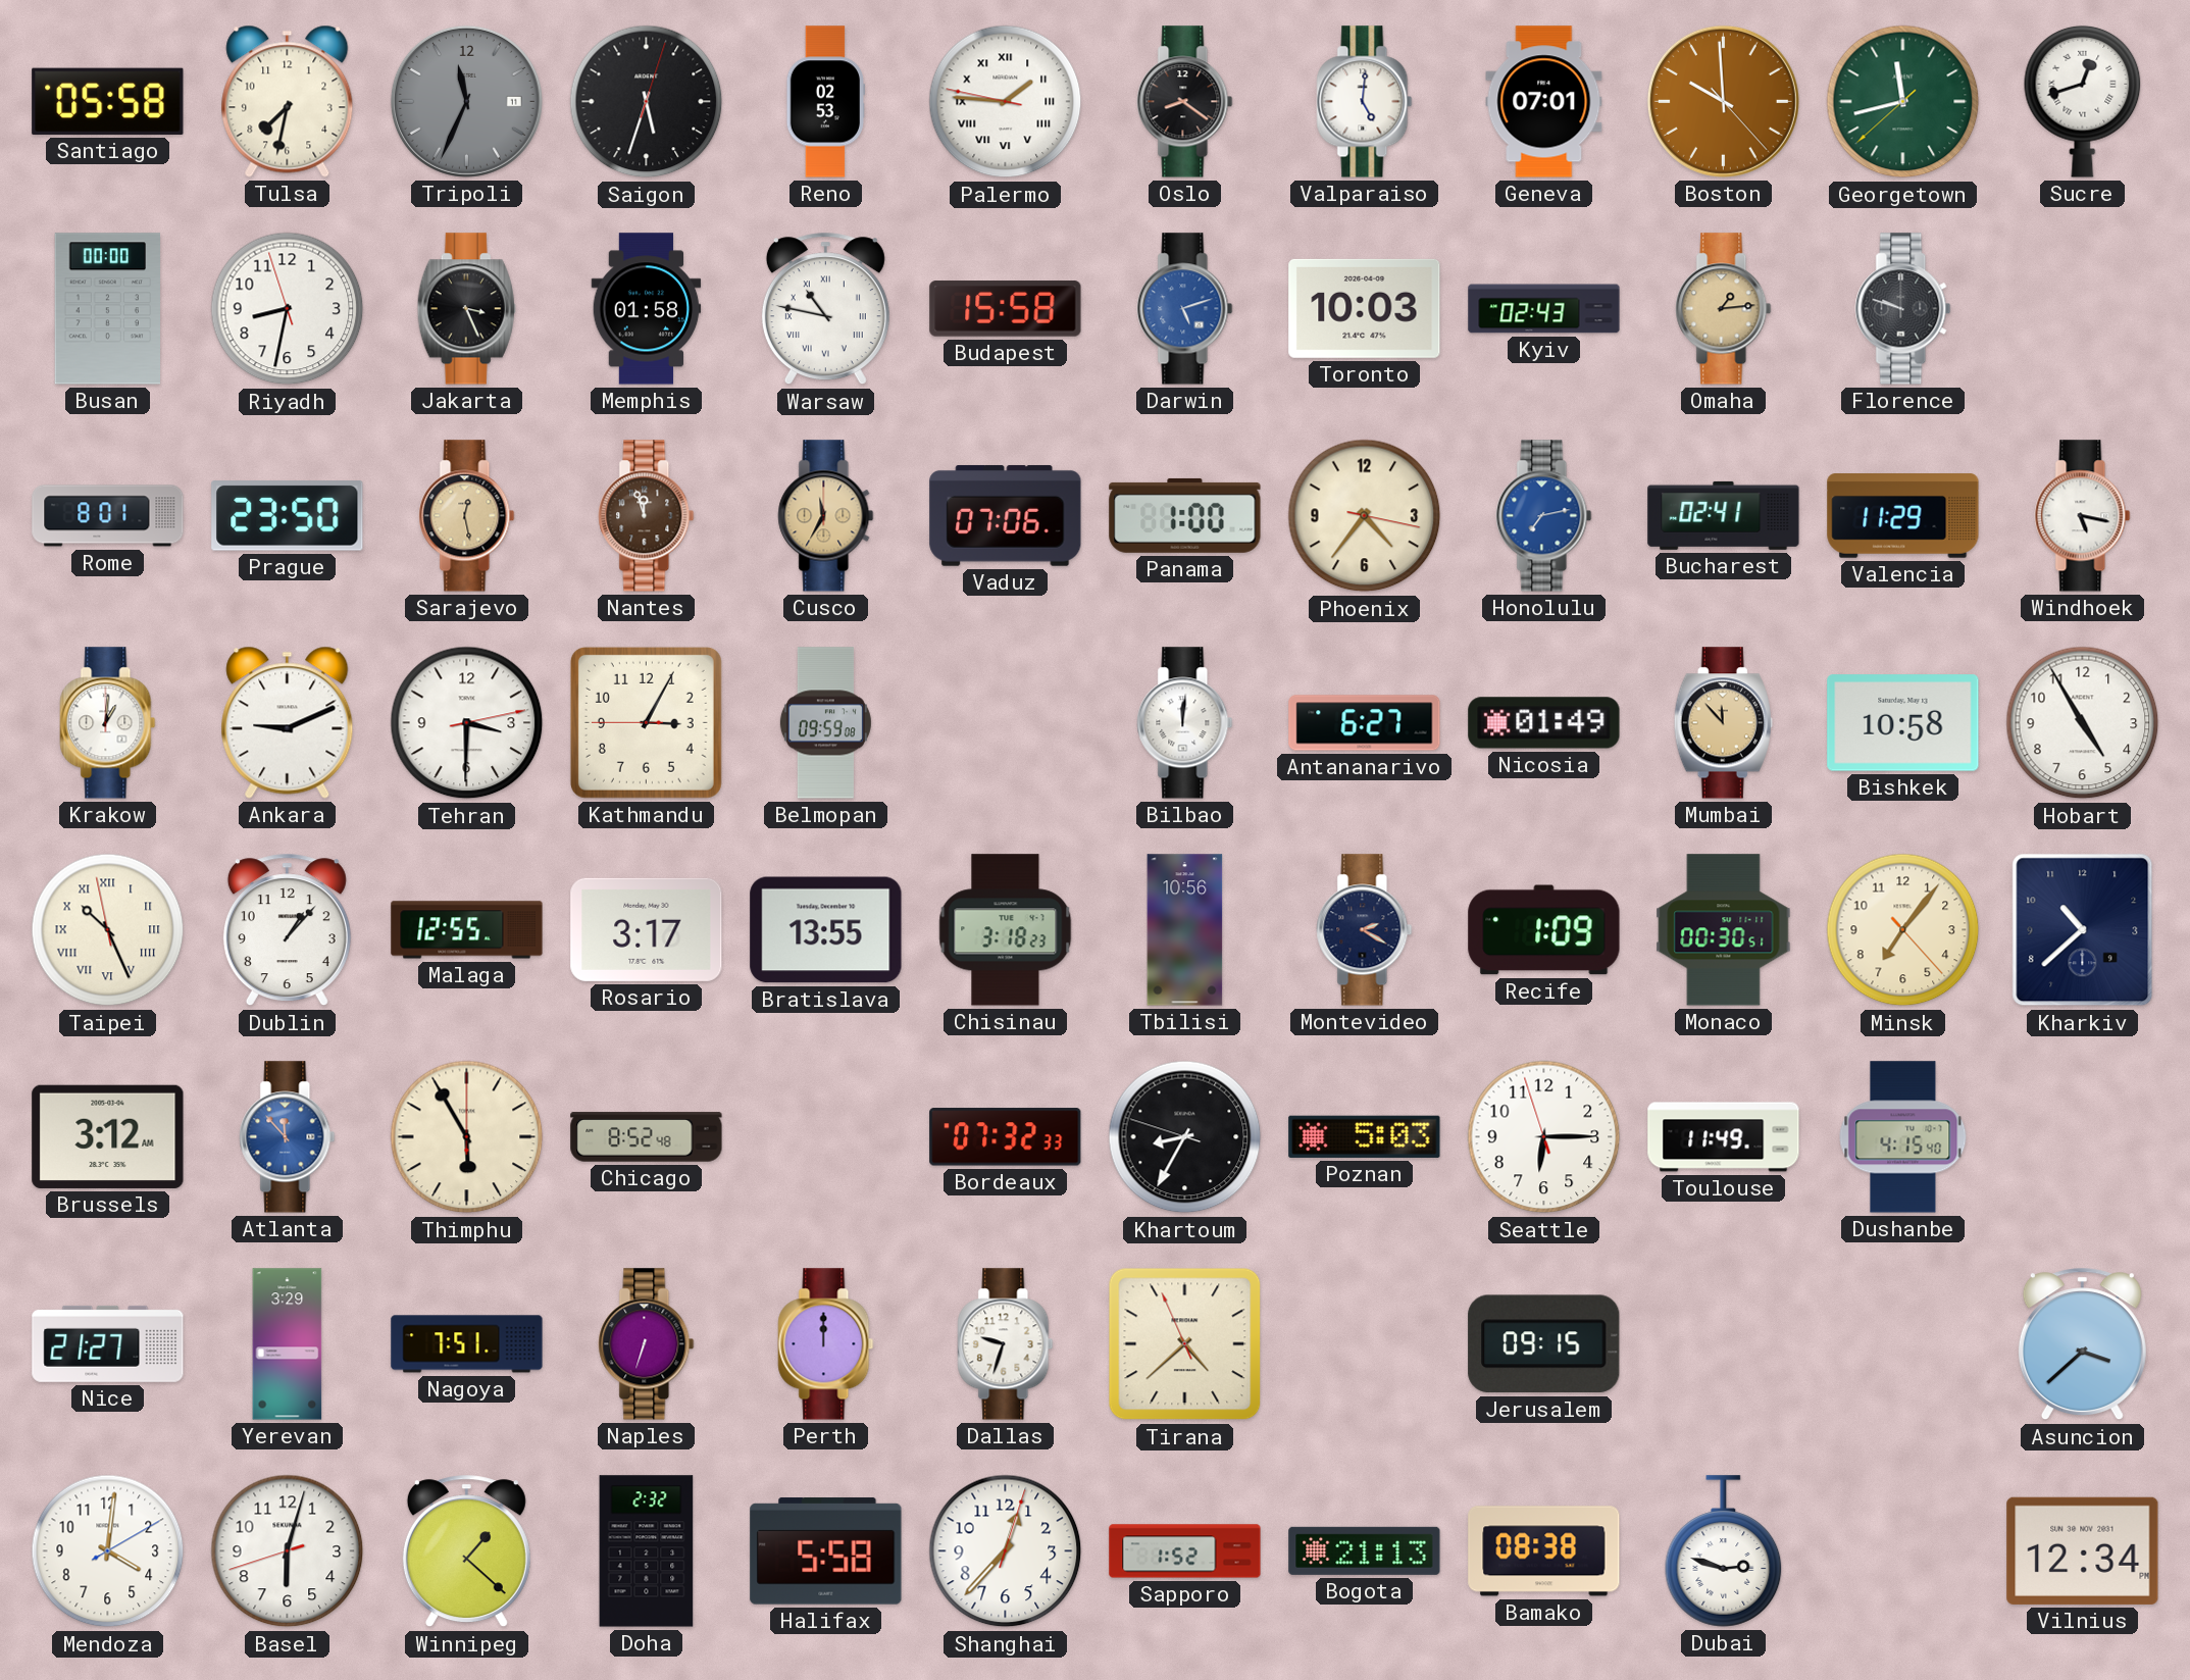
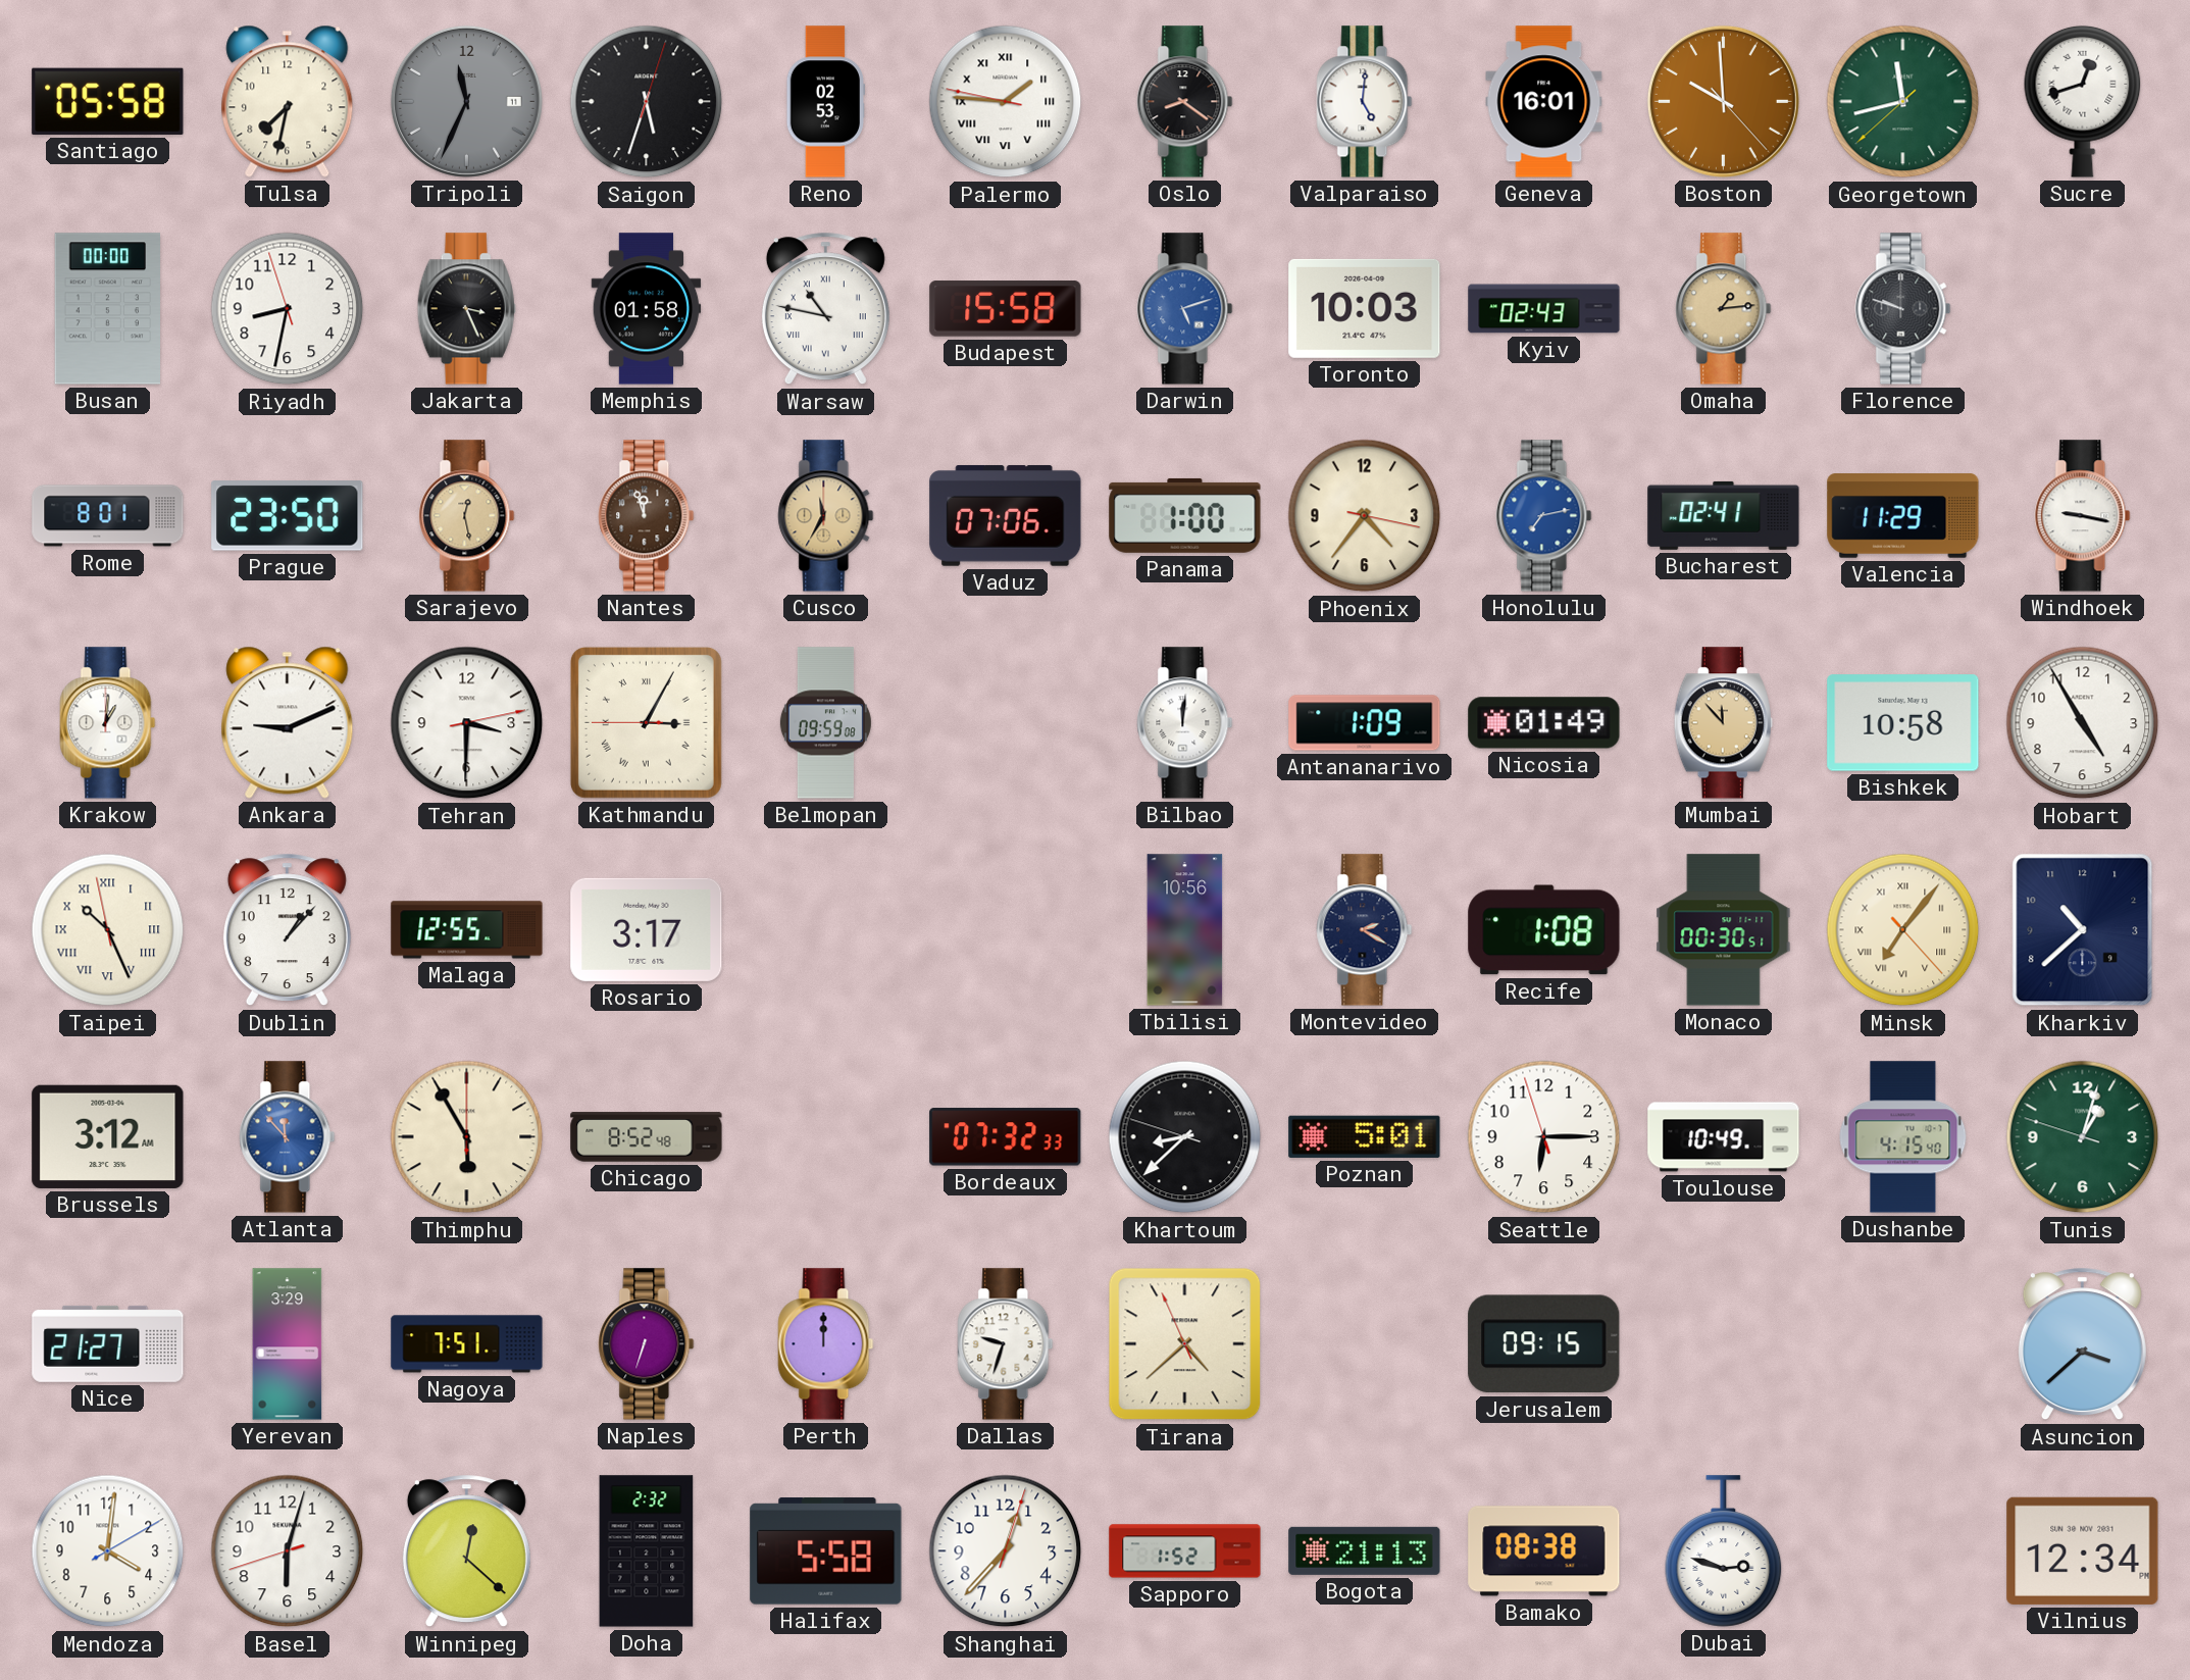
Geneva: 07:01 -> 16:01 (1544, 102)
Windhoek: 5:17 -> 9:17 (2083, 516)
Kathmandu numerals: Arabic -> Roman (646, 722)
Antananarivo: 6:27 -> 1:09 (1365, 723)
Bratislava: 13:55 -> none (826, 930)
Chisinau: 3:18 -> none (1006, 930)
Recife: 1:09 -> 1:08 (1544, 930)
Minsk numerals: Arabic -> Roman (1903, 930)
Khartoum: 8:34 -> 8:37 (1185, 1137)
Poznan: 5:03 -> 5:01 (1365, 1136)
Toulouse: 11:49 -> 10:49 (1724, 1137)
Tunis: none -> 1:02 (2083, 1137)
Winnipeg: 1:22 -> 12:22 (466, 1551)
